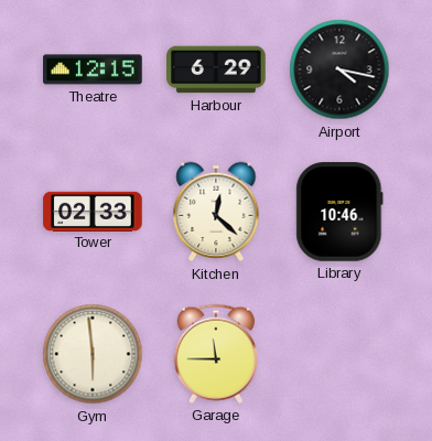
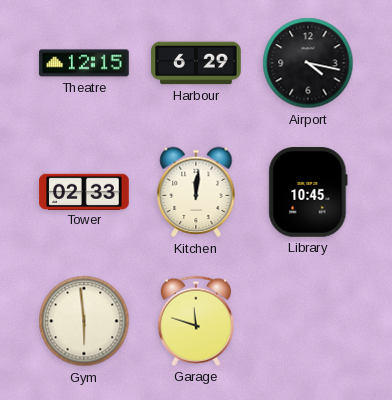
Kitchen: 12:22 -> 12:01 (196, 192)
Library: 10:46 -> 10:45 (308, 192)
Garage: 11:45 -> 11:48 (196, 321)
